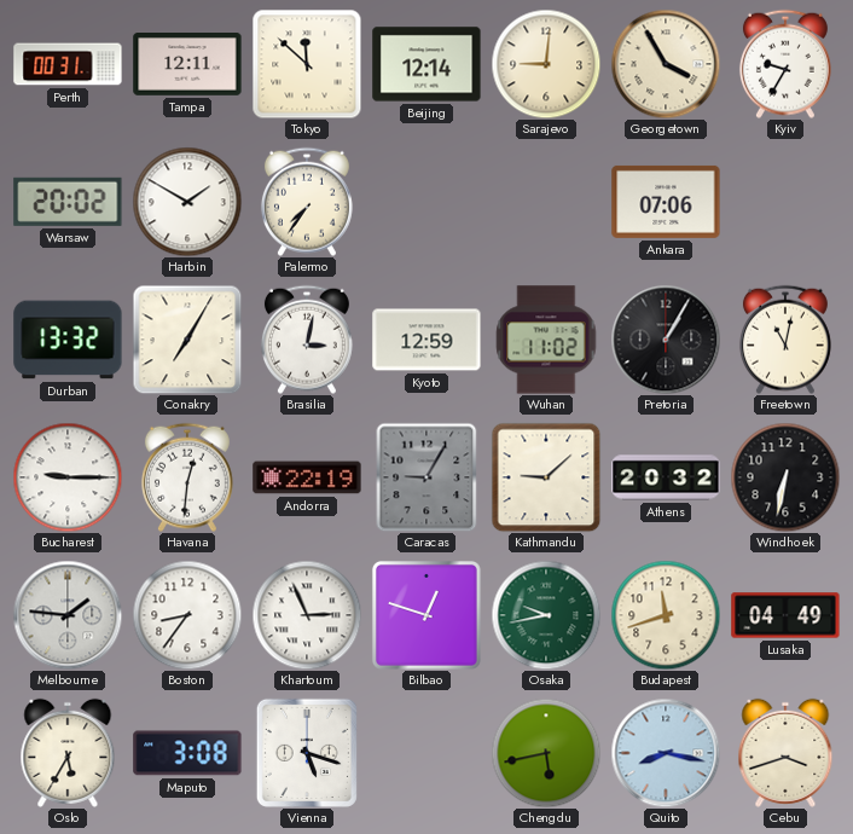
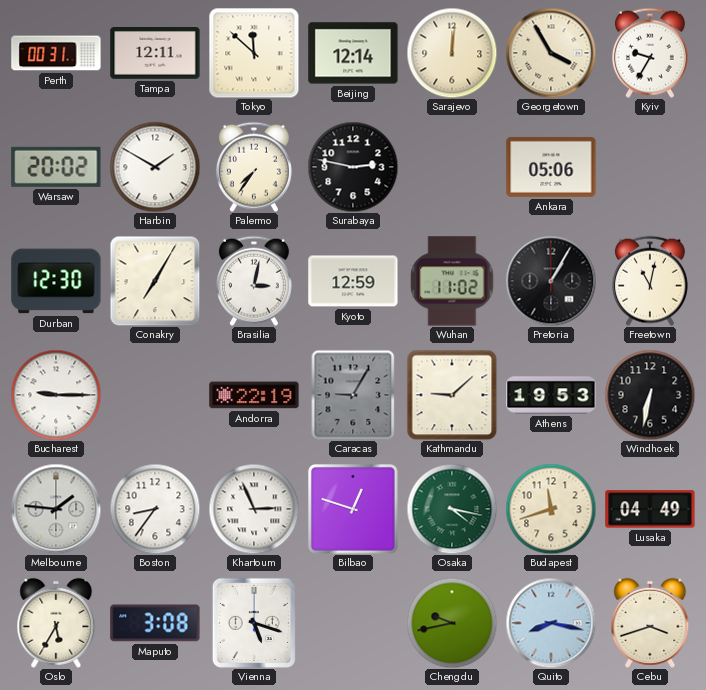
Sarajevo: 9:01 -> 12:01 (452, 53)
Surabaya: none -> 2:47 (353, 167)
Ankara: 07:06 -> 05:06 (551, 167)
Durban: 13:32 -> 12:30 (56, 281)
Havana: 12:31 -> none (187, 477)
Athens: 20:32 -> 19:53 (551, 395)
Osaka: 9:43 -> 4:17 (452, 509)
Chengdu: 5:43 -> 9:43 (452, 623)
